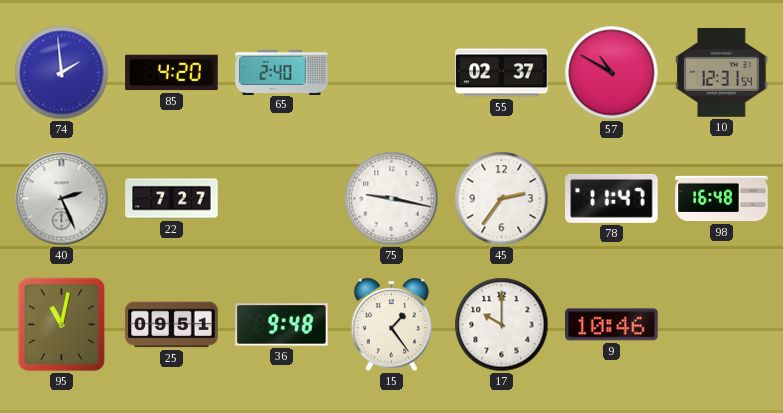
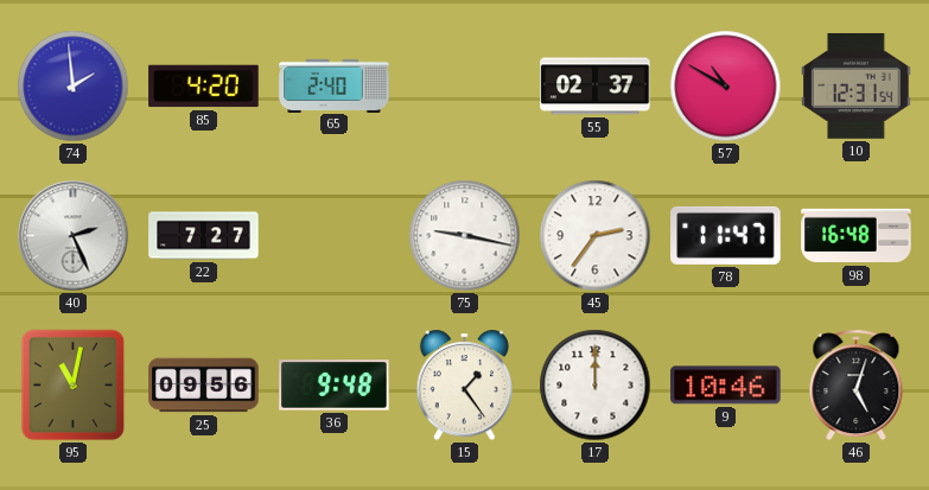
25: 09:51 -> 09:56 (204, 386)
17: 10:00 -> 12:00 (596, 386)
46: none -> 5:03 (857, 386)
